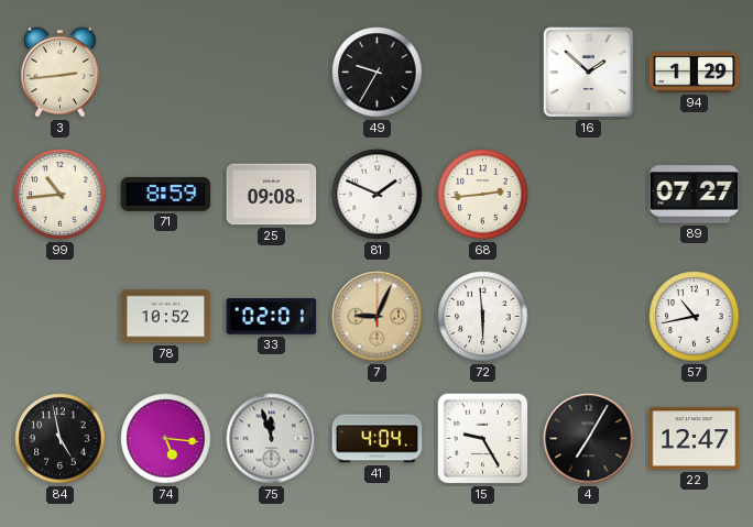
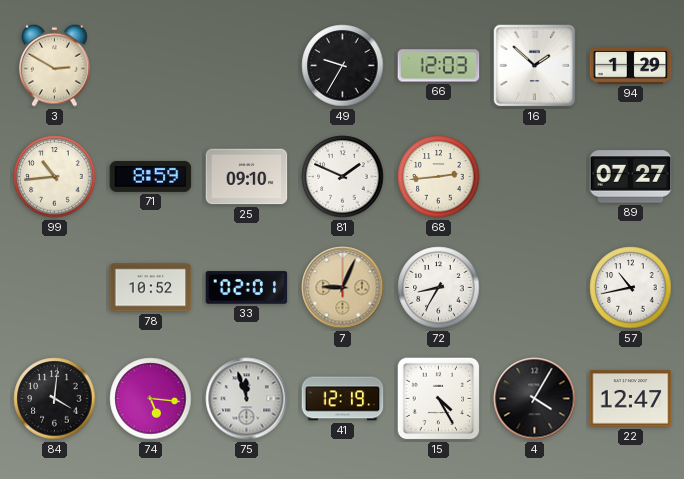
3: 2:44 -> 2:50 (55, 65)
66: none -> 12:03 (439, 66)
25: 09:08 -> 09:10 (247, 177)
72: 5:59 -> 8:35 (439, 288)
84: 4:58 -> 4:01 (55, 399)
41: 4:04 -> 12:19 (343, 399)
15: 9:25 -> 4:25 (439, 399)
4: 7:05 -> 4:05 (535, 399)
